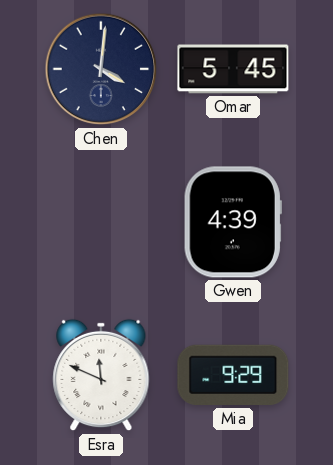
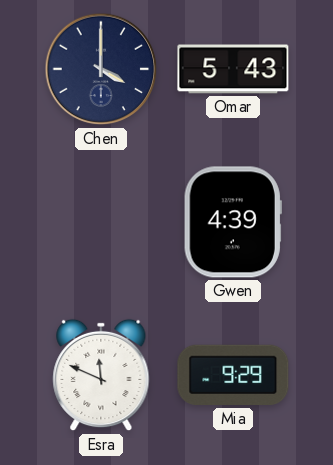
Chen: 4:01 -> 4:00 (101, 69)
Omar: 5:45 -> 5:43 (233, 69)
